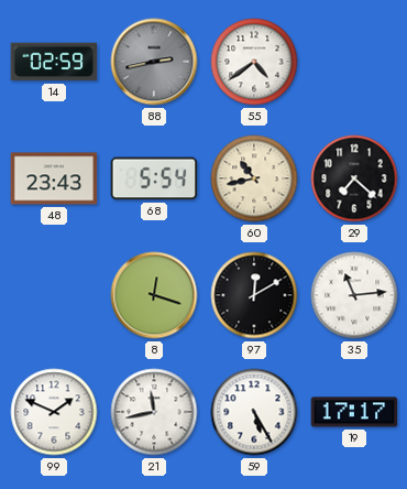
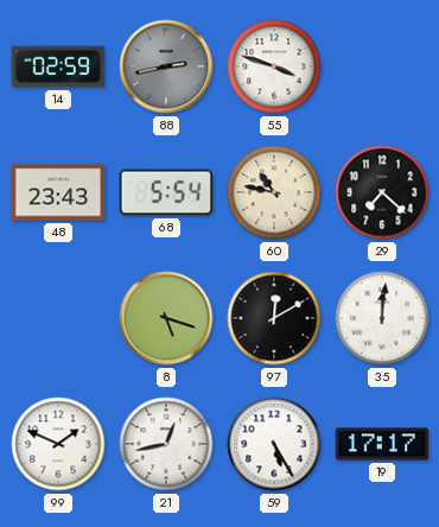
55: 4:39 -> 3:48 (274, 66)
60: 10:43 -> 10:47 (274, 192)
8: 12:18 -> 5:18 (166, 318)
35: 11:14 -> 12:01 (382, 318)
21: 11:43 -> 12:43 (166, 444)
